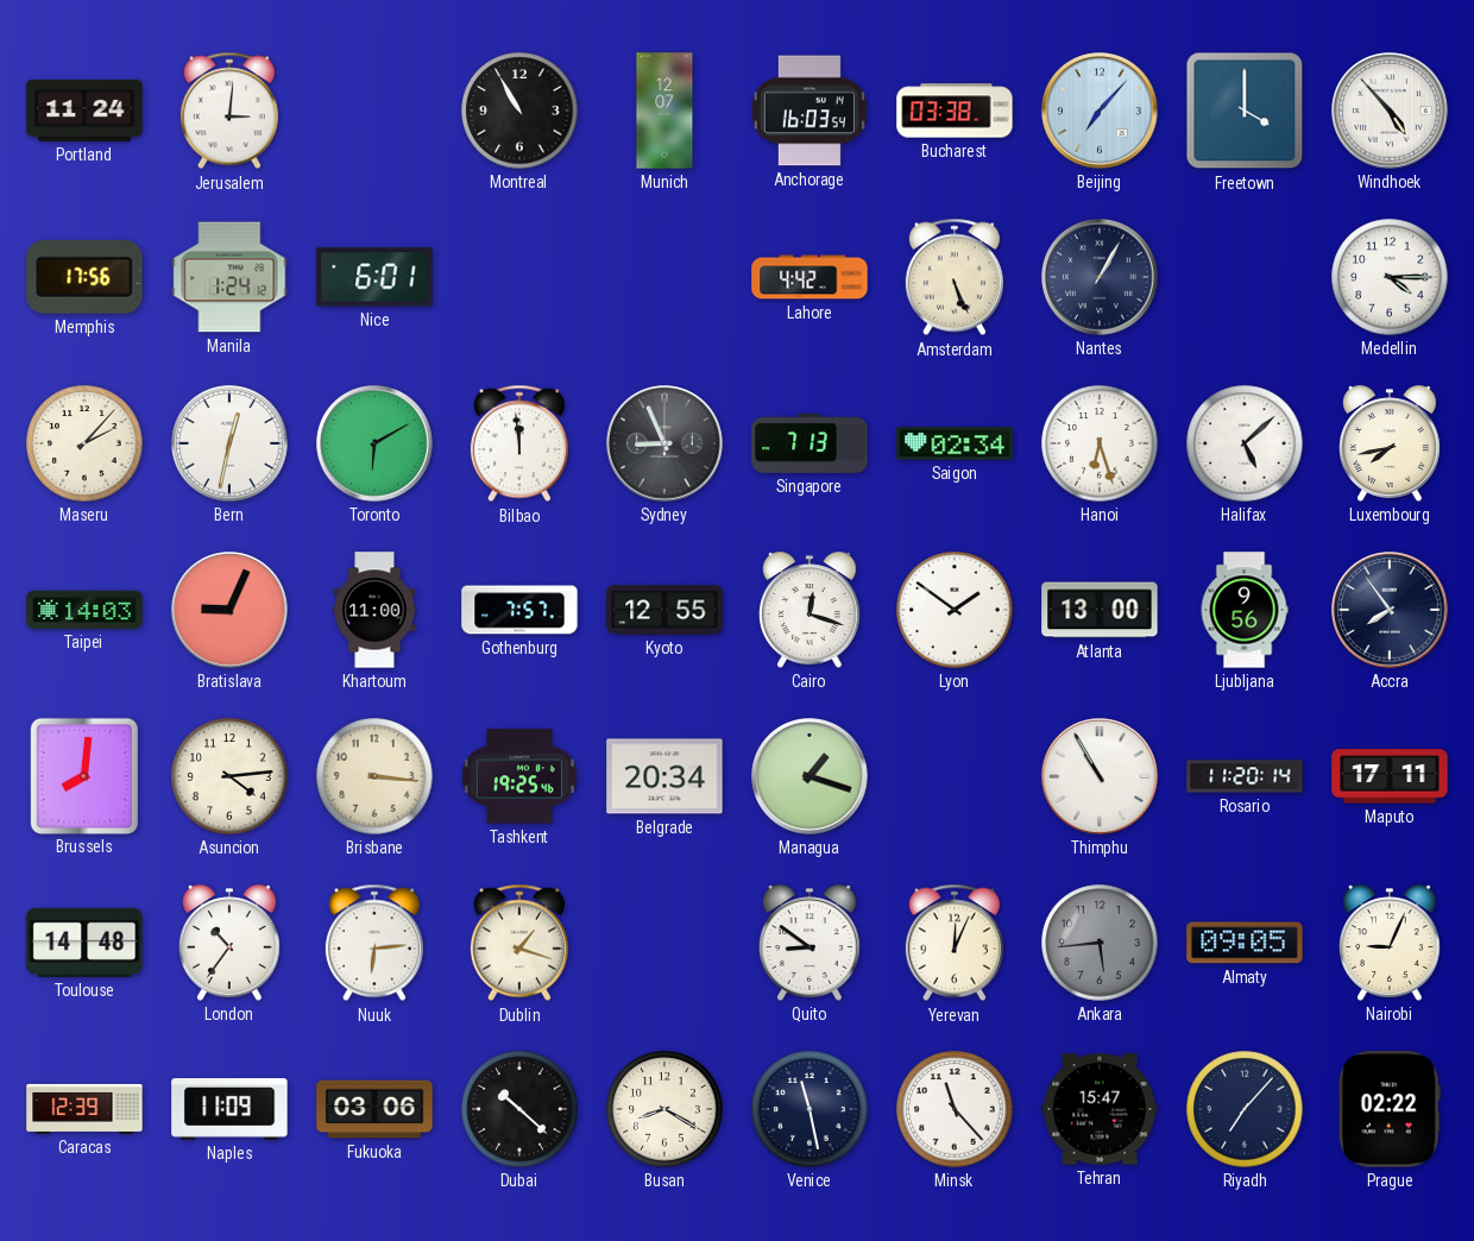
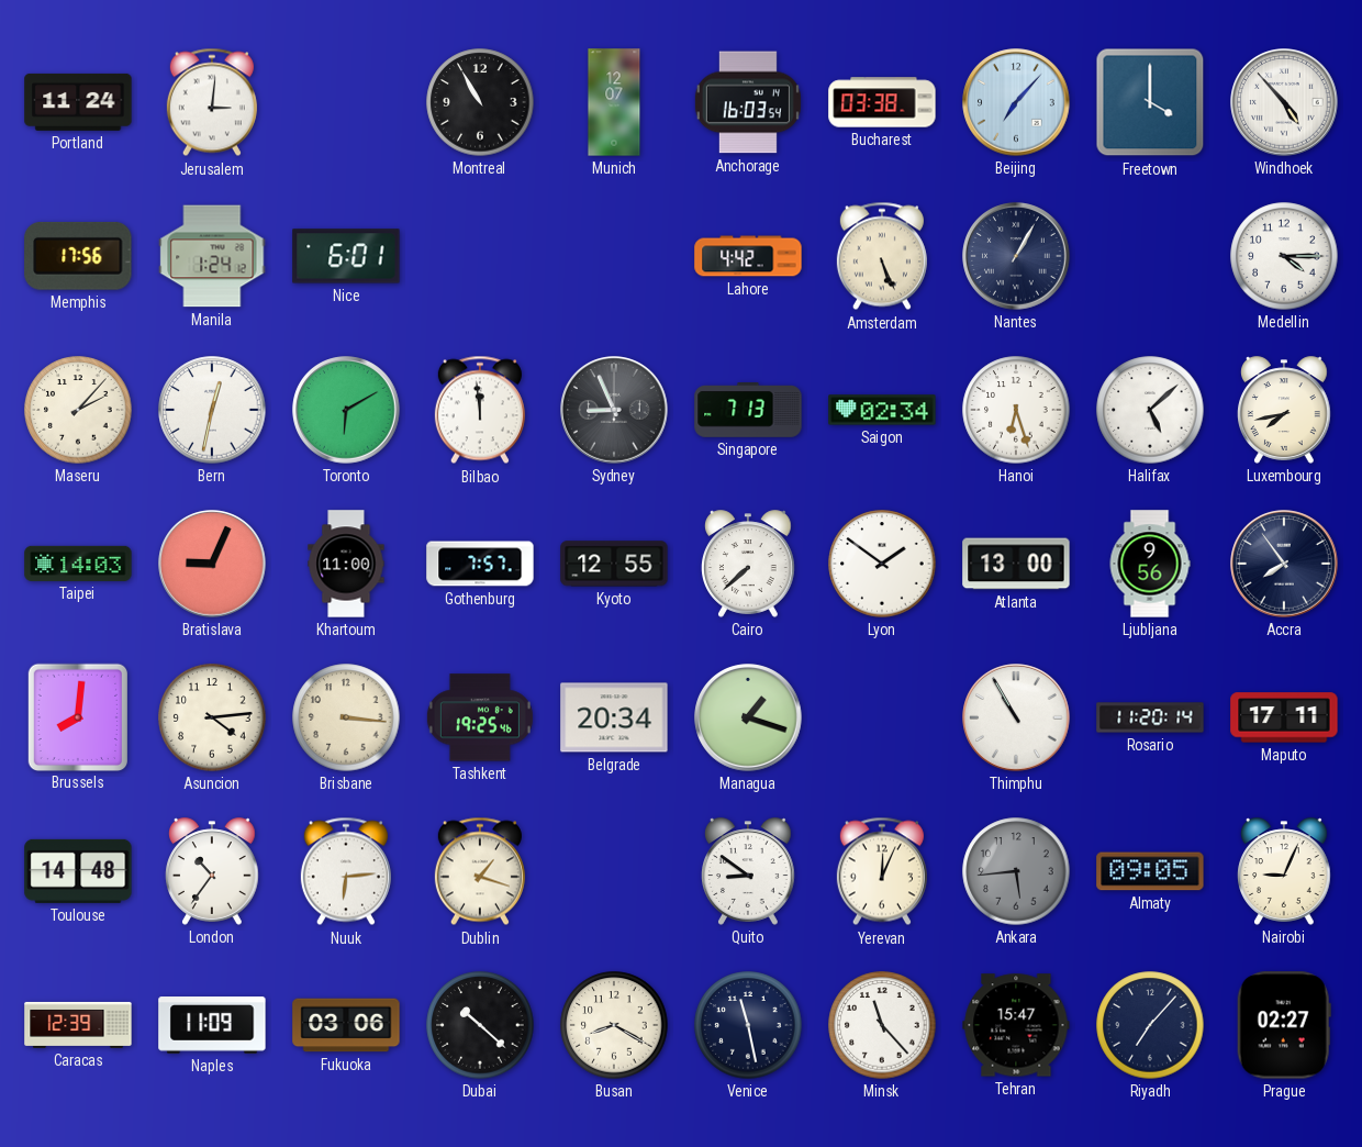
Cairo: 12:18 -> 7:38 (749, 564)
Prague: 02:22 -> 02:27 (1284, 1025)
